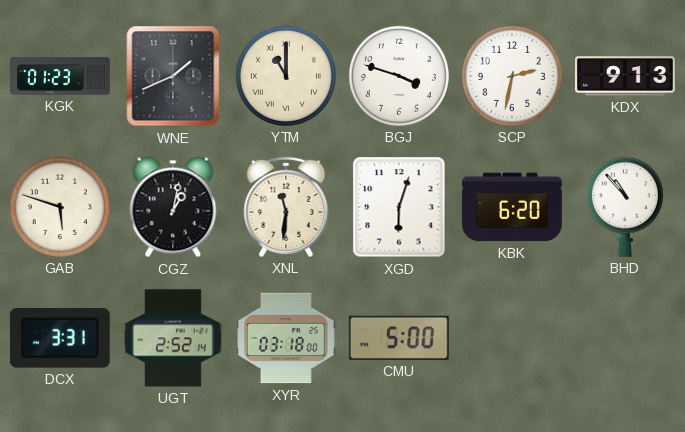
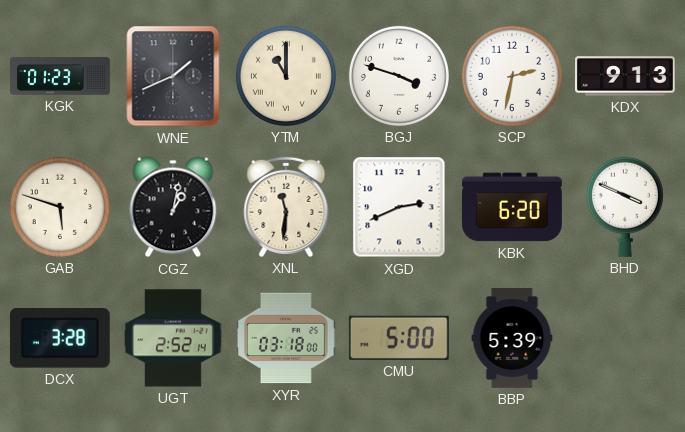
XGD: 6:03 -> 2:41 (399, 207)
BHD: 10:53 -> 3:49 (625, 207)
DCX: 3:31 -> 3:28 (60, 338)
BBP: none -> 5:39 (512, 339)
